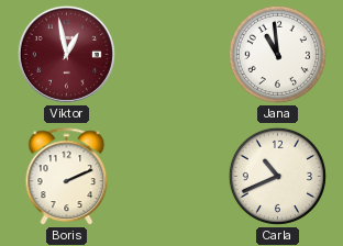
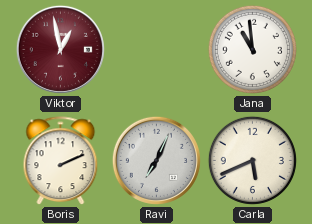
Ravi: none -> 7:04 (156, 160)
Carla: 10:41 -> 5:41 (252, 160)
